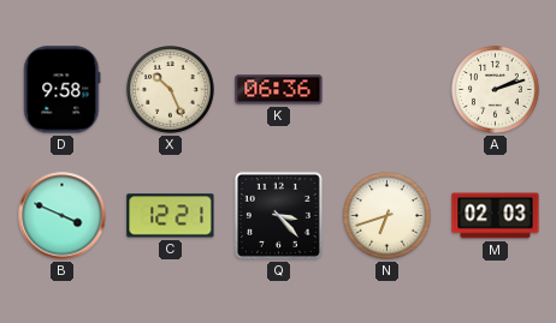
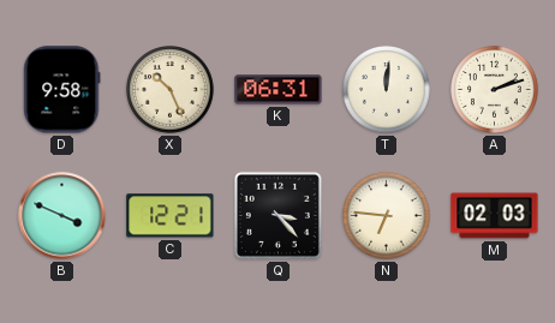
K: 06:36 -> 06:31 (279, 90)
T: none -> 12:01 (387, 90)
N: 6:42 -> 6:46 (387, 216)
